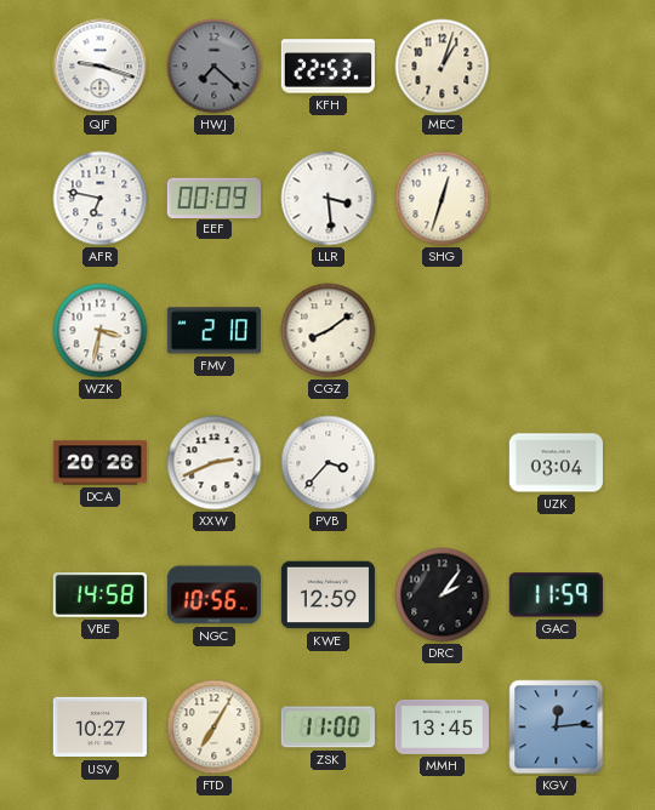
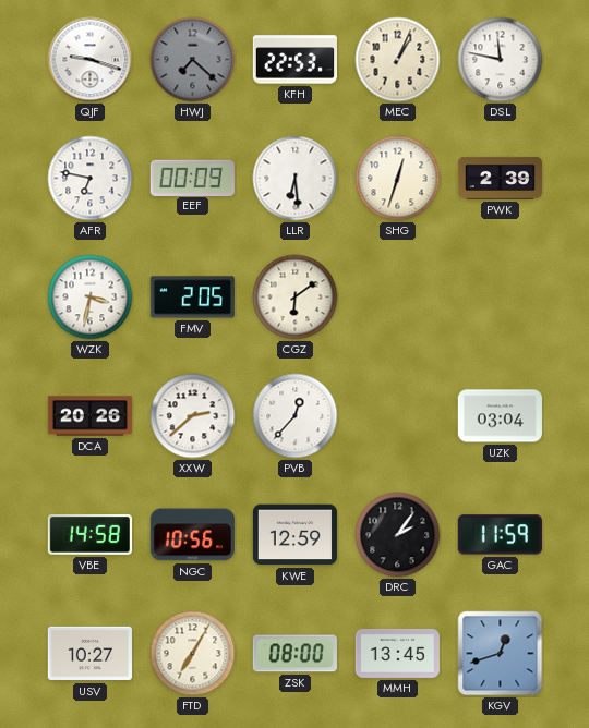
MEC: 1:03 -> 1:04 (398, 60)
DSL: none -> 11:47 (501, 60)
LLR: 3:29 -> 6:29 (296, 179)
PWK: none -> 2:39 (500, 178)
FMV: 2:10 -> 2:05 (192, 298)
CGZ: 8:09 -> 6:09 (296, 298)
XXW: 2:41 -> 2:38 (193, 416)
PVB: 3:37 -> 12:37 (296, 416)
ZSK: 11:00 -> 08:00 (294, 654)
KGV: 12:14 -> 12:42 (501, 654)
